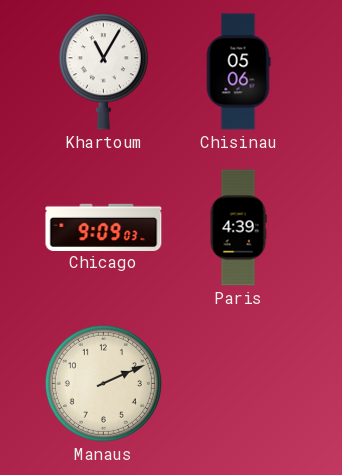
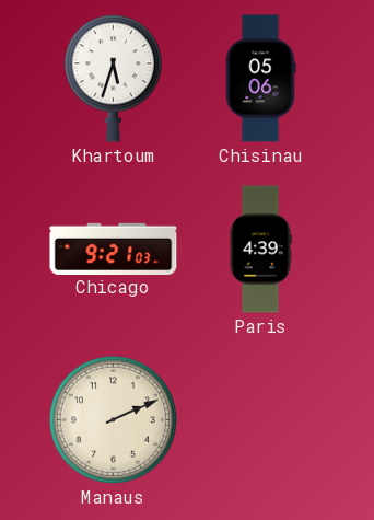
Khartoum: 11:05 -> 5:33 (113, 79)
Chicago: 9:09 -> 9:21 (114, 249)
